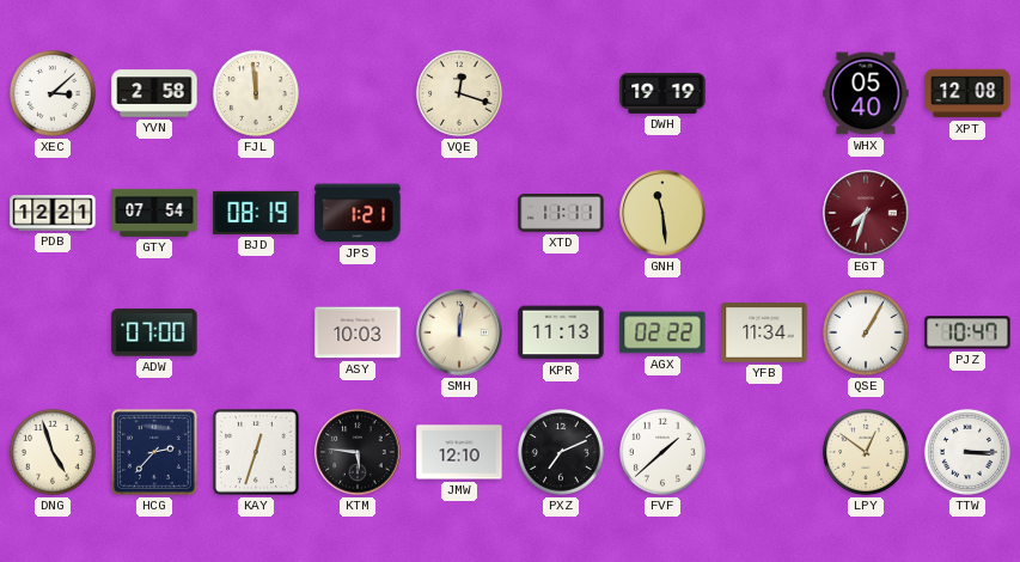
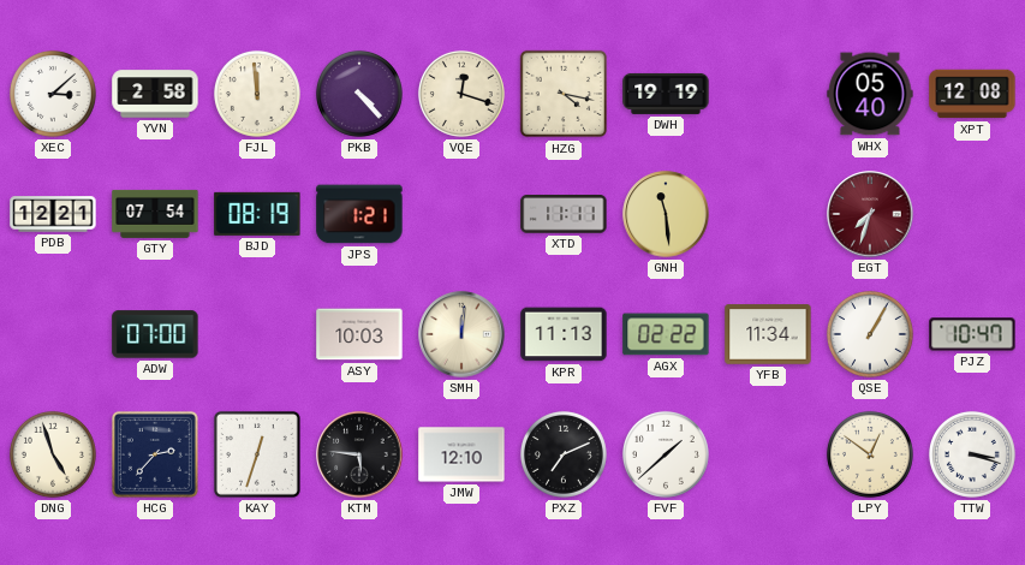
PKB: none -> 4:23 (359, 94)
HZG: none -> 4:17 (564, 94)
TTW: 3:15 -> 3:18 (972, 454)
